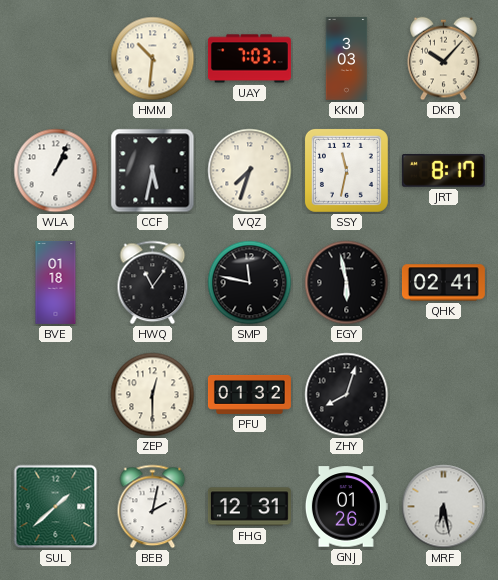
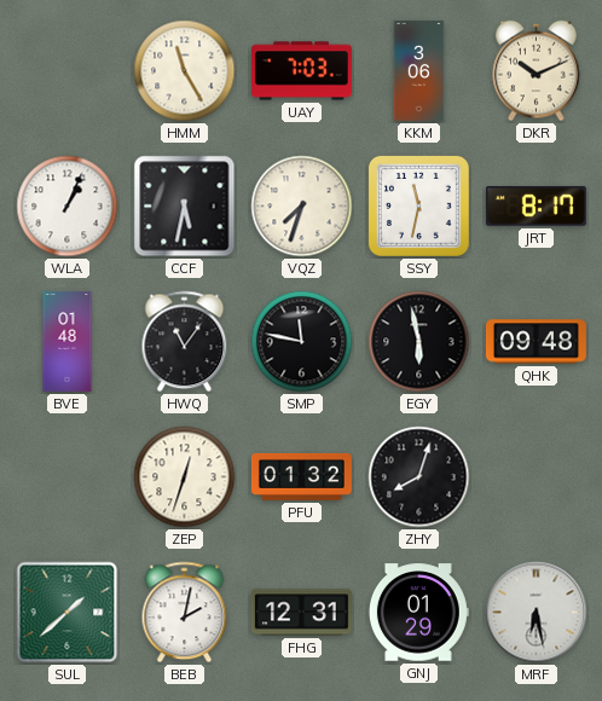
HMM: 10:31 -> 11:25 (185, 71)
KKM: 3:03 -> 3:06 (419, 70)
DKR: 10:07 -> 10:11 (537, 71)
BVE: 01:18 -> 01:48 (68, 341)
QHK: 02:41 -> 09:48 (536, 342)
ZEP: 12:30 -> 12:33 (185, 477)
GNJ: 01:26 -> 01:29 (418, 613)
